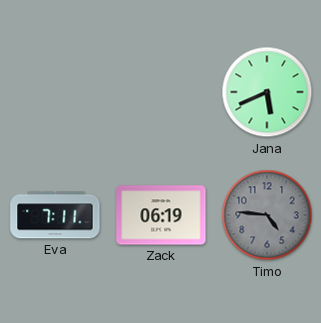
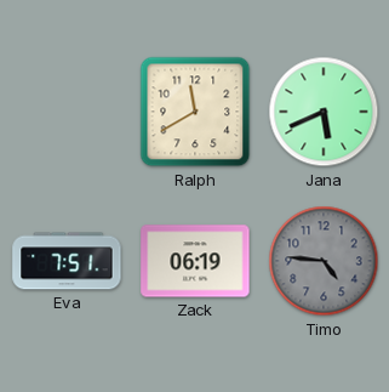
Ralph: none -> 11:40 (195, 112)
Eva: 7:11 -> 7:51 (67, 261)
